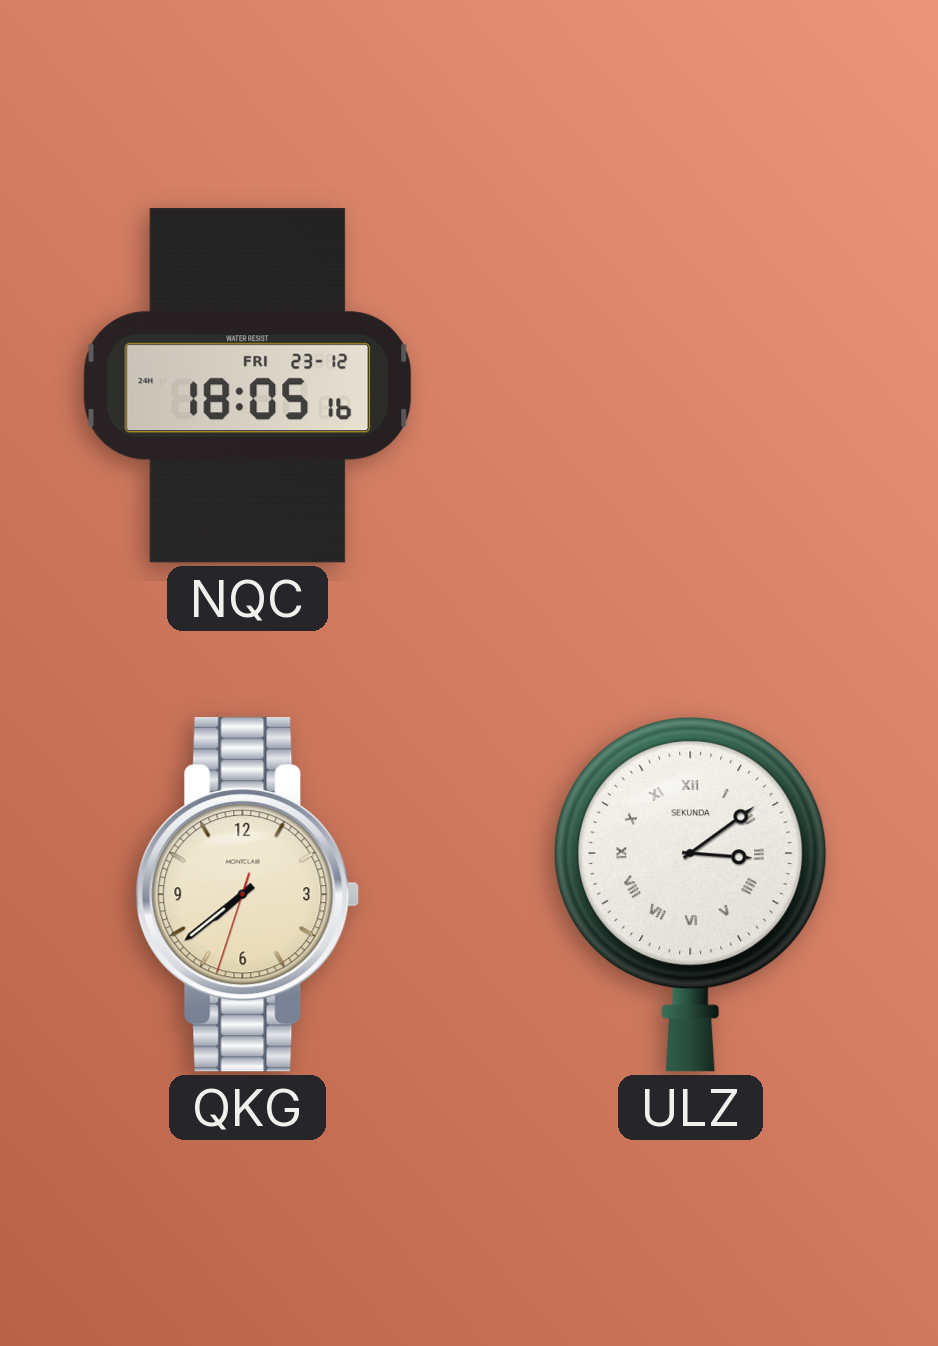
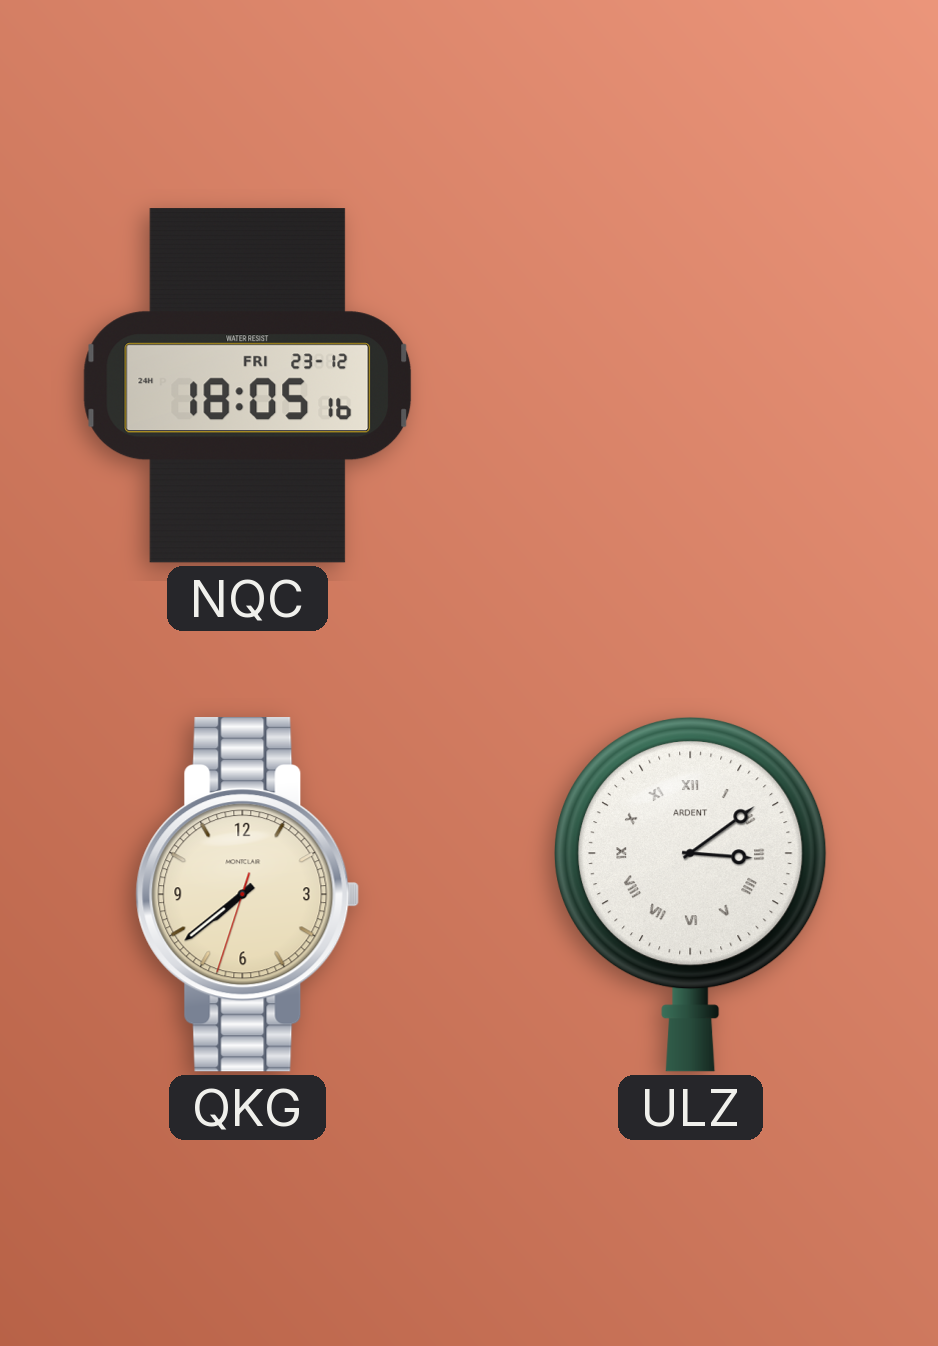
ULZ brand: SEKUNDA -> ARDENT (691, 894)
